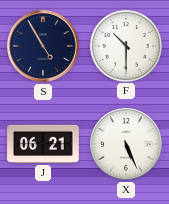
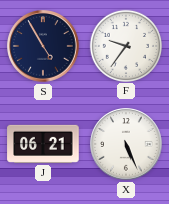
F: 10:30 -> 9:36 (125, 45)
